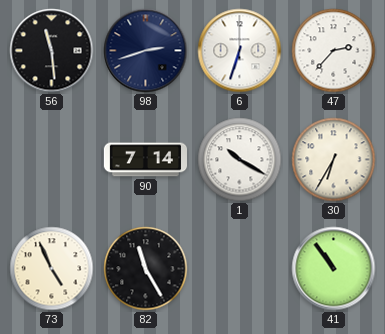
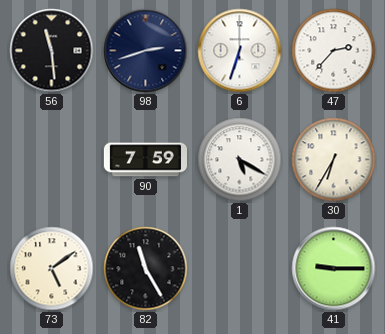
90: 7:14 -> 7:59 (145, 160)
1: 10:20 -> 5:20 (240, 160)
73: 4:56 -> 5:09 (52, 269)
41: 10:54 -> 9:15 (334, 269)
